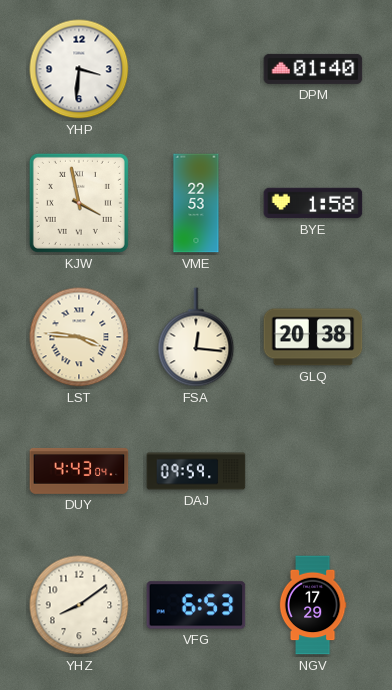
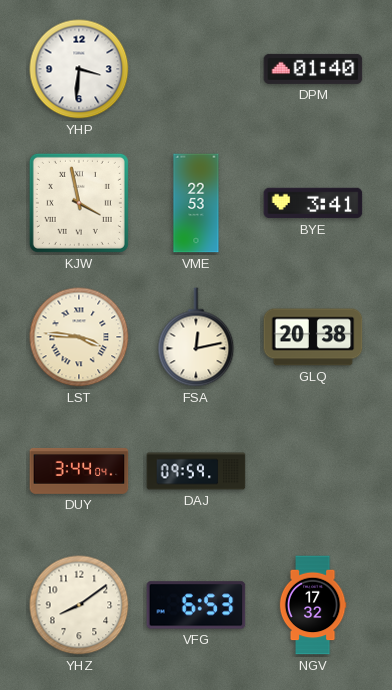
BYE: 1:58 -> 3:41 (313, 203)
FSA: 12:16 -> 12:13 (196, 337)
DUY: 4:43 -> 3:44 (79, 471)
NGV: 17:29 -> 17:32 (313, 605)
